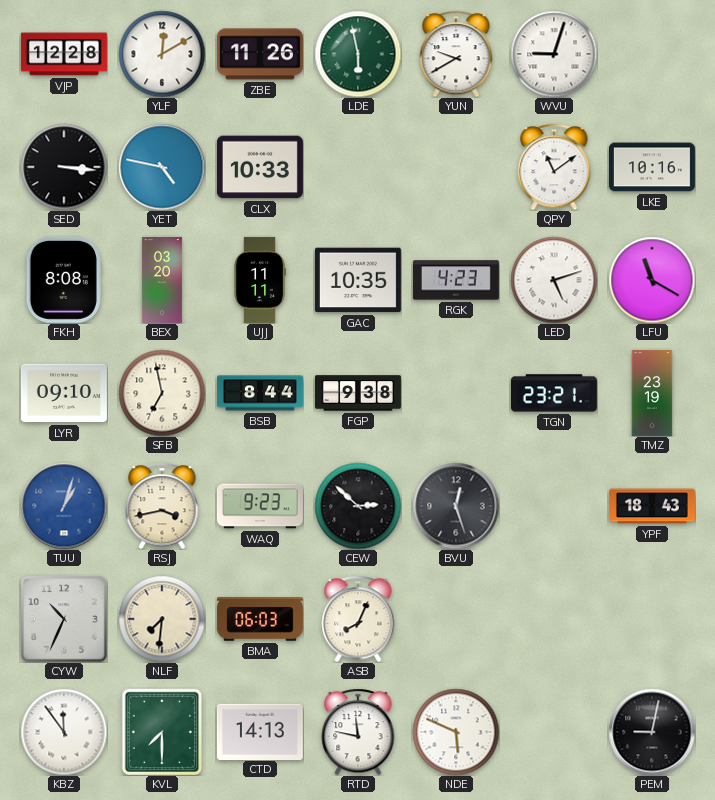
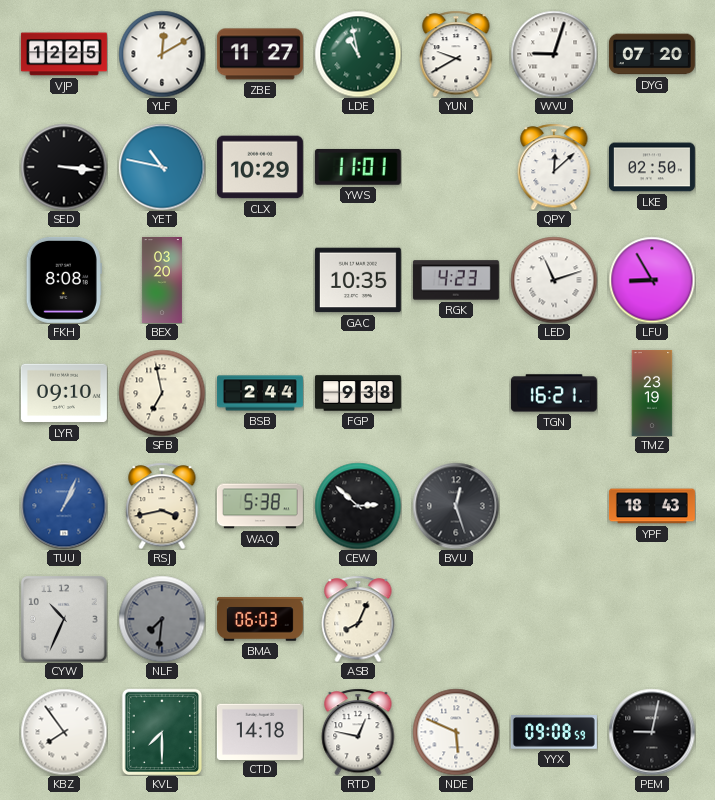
VJP: 12:28 -> 12:25 (64, 54)
ZBE: 11:26 -> 11:27 (260, 54)
LDE: 5:58 -> 10:58 (358, 54)
DYG: none -> 07:20 (652, 54)
YET: 4:47 -> 10:47 (162, 167)
CLX: 10:33 -> 10:29 (260, 167)
YWS: none -> 11:01 (358, 167)
QPY: 11:09 -> 12:08 (554, 167)
LKE: 10:16 -> 02:50 (652, 167)
UJJ: 11:11 -> none (260, 280)
LED: 5:12 -> 11:12 (554, 280)
LFU: 11:20 -> 8:55 (652, 280)
BSB: 8:44 -> 2:44 (260, 393)
TGN: 23:21 -> 16:21 (554, 393)
TUU: 1:03 -> 1:04 (64, 506)
WAQ: 9:23 -> 5:38 (260, 506)
NLF dial: cream -> grey (162, 619)
KBZ: 11:54 -> 7:54 (64, 732)
CTD: 14:13 -> 14:18 (260, 731)
RTD: 11:47 -> 12:47 (358, 732)
YYX: none -> 09:08 (554, 733)
